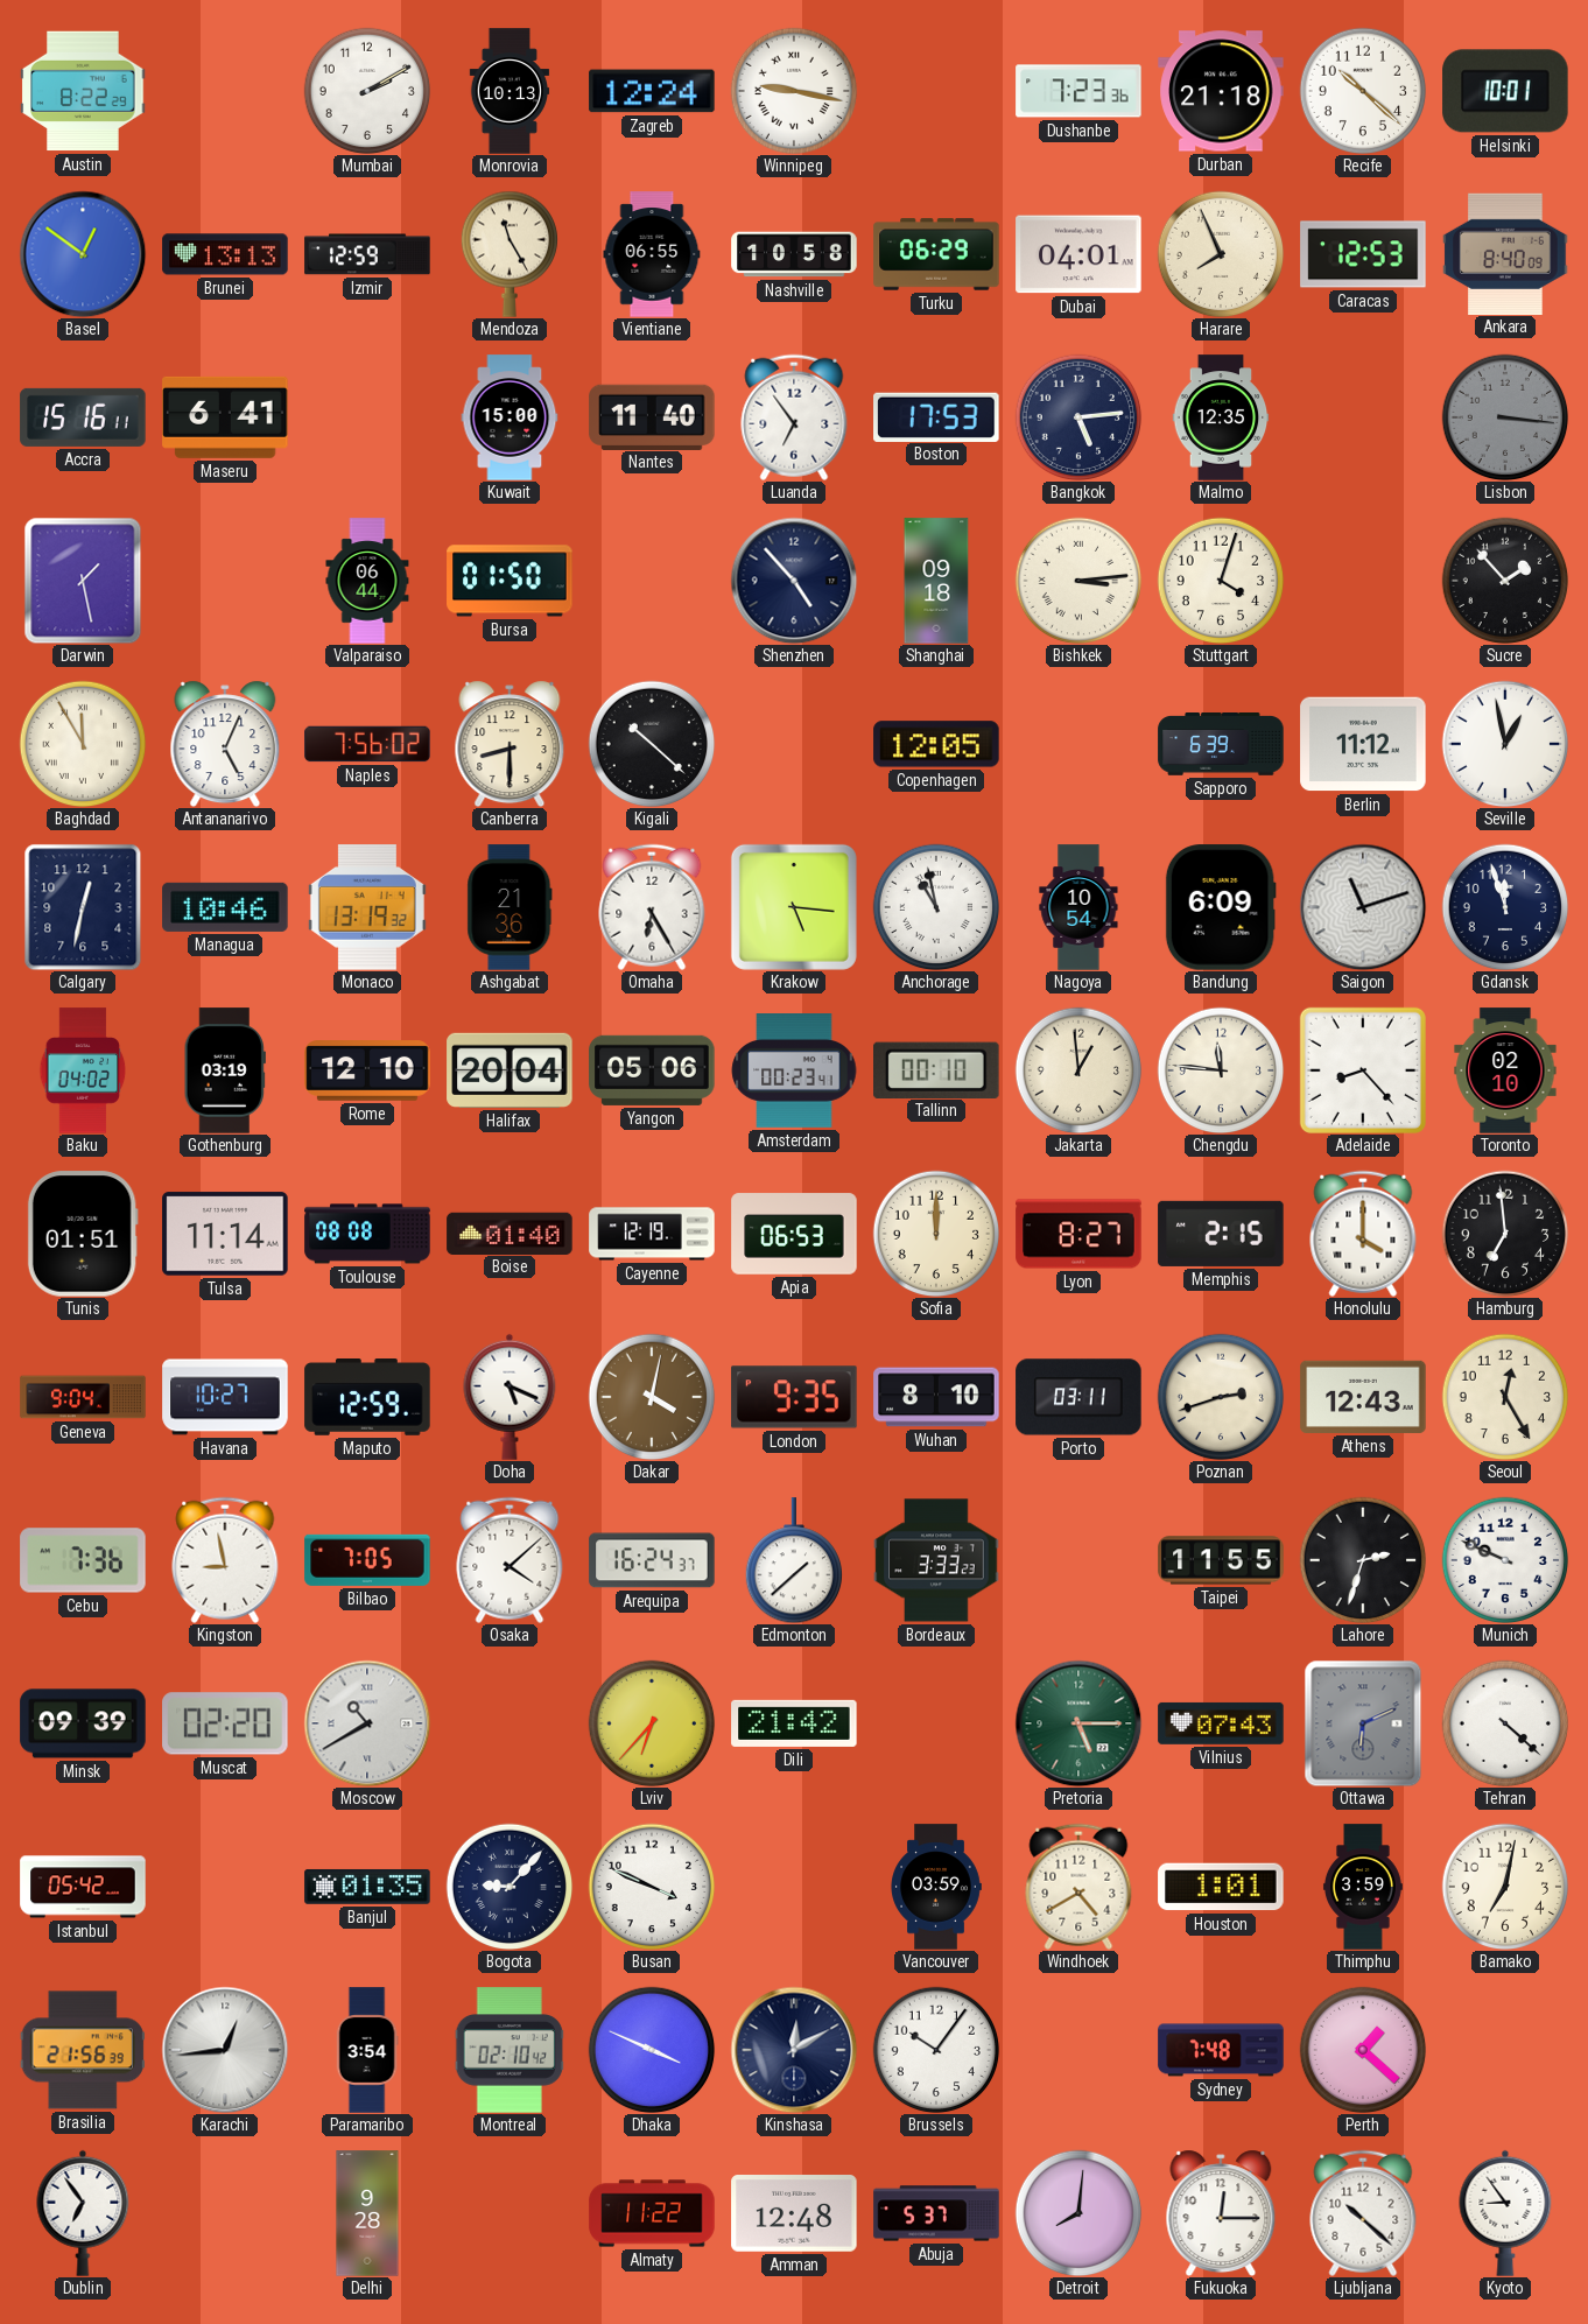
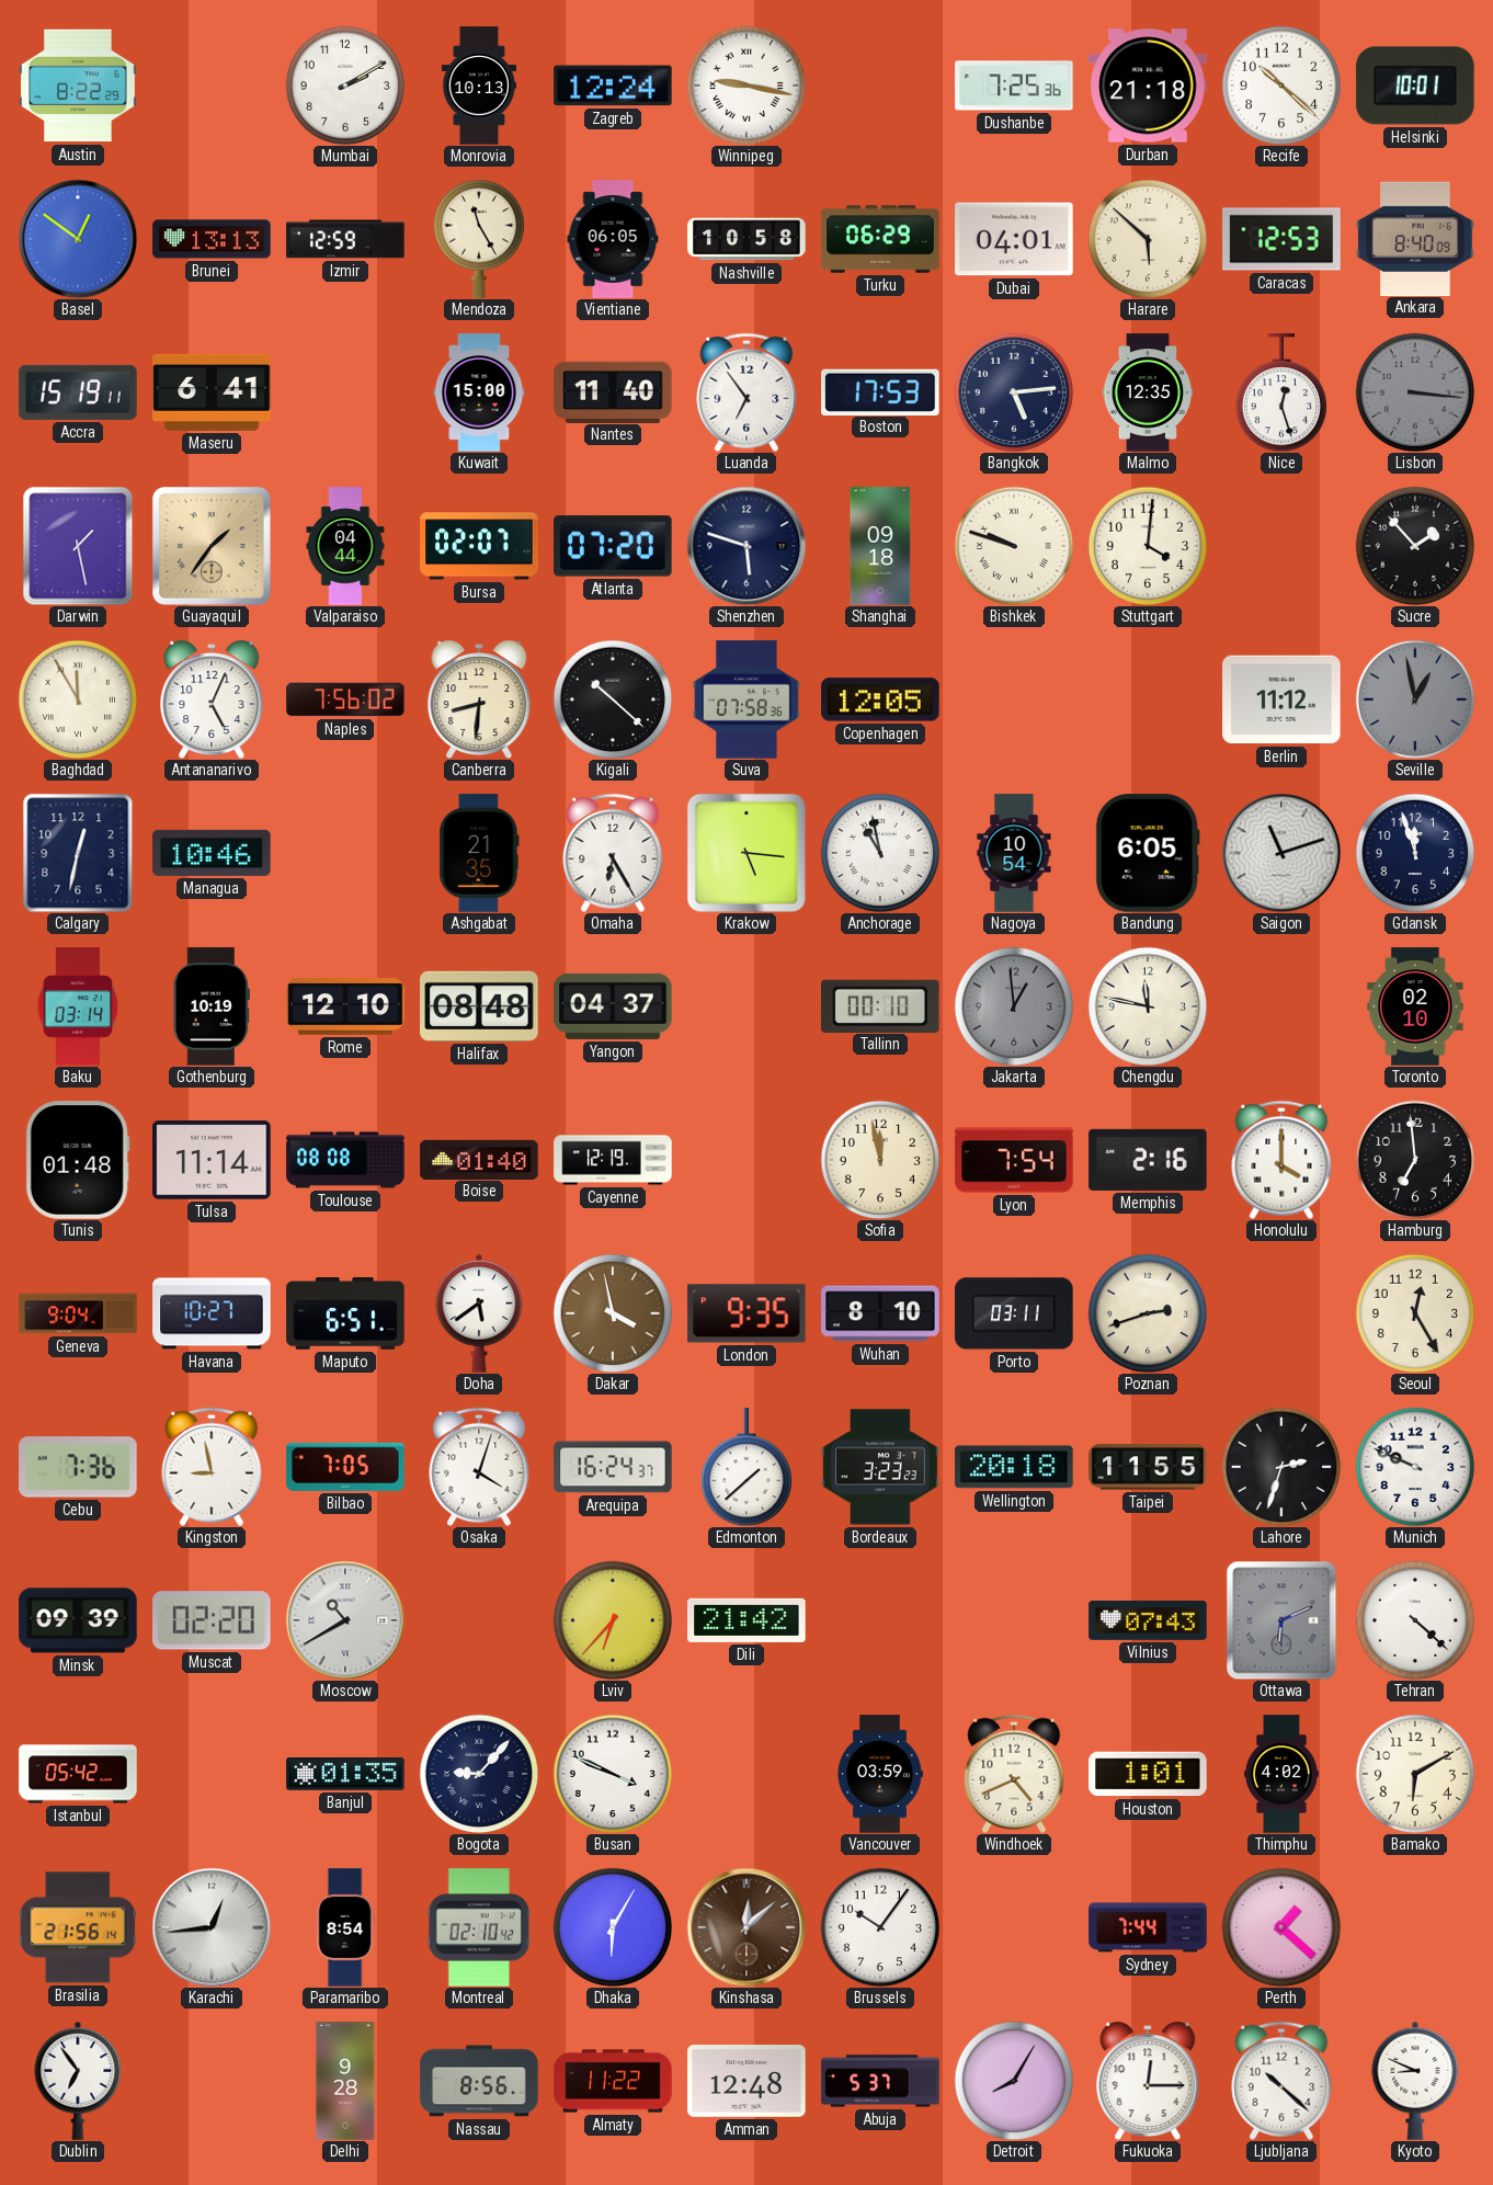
Dushanbe: 7:23 -> 7:25 (1014, 86)
Vientiane: 06:55 -> 06:05 (613, 239)
Harare: 7:56 -> 5:52 (1148, 239)
Accra: 15:16 -> 15:19 (78, 392)
Nice: none -> 12:27 (1280, 392)
Guayaquil: none -> 1:36 (212, 546)
Valparaiso: 06:44 -> 04:44 (345, 546)
Bursa: 01:50 -> 02:07 (479, 546)
Atlanta: none -> 07:20 (613, 546)
Shenzhen: 4:53 -> 5:48 (746, 546)
Bishkek: 3:14 -> 9:48 (1014, 546)
Stuttgart: 4:03 -> 4:01 (1148, 546)
Canberra: 8:30 -> 8:31 (479, 699)
Suva: none -> 07:58 (748, 699)
Sapporo: 6:39 -> none (1221, 745)
Seville dial: white -> grey (1415, 699)
Monaco: 13:19 -> none (367, 907)
Ashgabat: 21:36 -> 21:35 (479, 853)
Bandung: 6:09 -> 6:05 (1148, 853)
Baku: 04:02 -> 03:14 (78, 1006)
Gothenburg: 03:19 -> 10:19 (212, 1006)
Halifax: 20:04 -> 08:48 (479, 1006)
Yangon: 05:06 -> 04:37 (613, 1006)
Amsterdam: 00:23 -> none (794, 1072)
Jakarta dial: cream -> grey (1014, 1006)
Chengdu: 11:46 -> 11:47 (1148, 1006)
Adelaide: 8:23 -> none (1363, 1070)
Tunis: 01:51 -> 01:48 (78, 1160)
Apia: 06:53 -> none (794, 1234)
Sofia: 12:00 -> 11:58 (880, 1160)
Lyon: 8:27 -> 7:54 (1014, 1160)
Memphis: 2:15 -> 2:16 (1148, 1160)
Maputo: 12:59 -> 6:51 (345, 1315)
Doha: 5:19 -> 5:39 (479, 1313)
Dakar: 4:02 -> 3:58 (613, 1313)
Athens: 12:43 -> none (1363, 1397)
Osaka: 4:08 -> 4:03 (479, 1467)
Bordeaux: 3:33 -> 3:23 (880, 1467)
Wellington: none -> 20:18 (1014, 1467)
Pretoria: 5:15 -> none (1078, 1723)
Windhoek: 4:40 -> 4:41 (1014, 1774)
Thimphu: 3:59 -> 4:02 (1281, 1774)
Bamako: 7:02 -> 6:10 (1415, 1774)
Brasilia: 21:56:39 -> 21:56:14 (78, 1927)
Paramaribo: 3:54 -> 8:54 (345, 1927)
Dhaka: 3:49 -> 6:05 (613, 1927)
Kinshasa: 12:10 -> 12:08 (746, 1927)
Kinshasa dial: navy -> brown (746, 1927)
Sydney: 7:48 -> 7:44 (1148, 1927)
Nassau: none -> 8:56 (479, 2081)
Detroit: 8:01 -> 8:05 (1014, 2081)
Kyoto: 8:54 -> 8:49 (1415, 2081)
